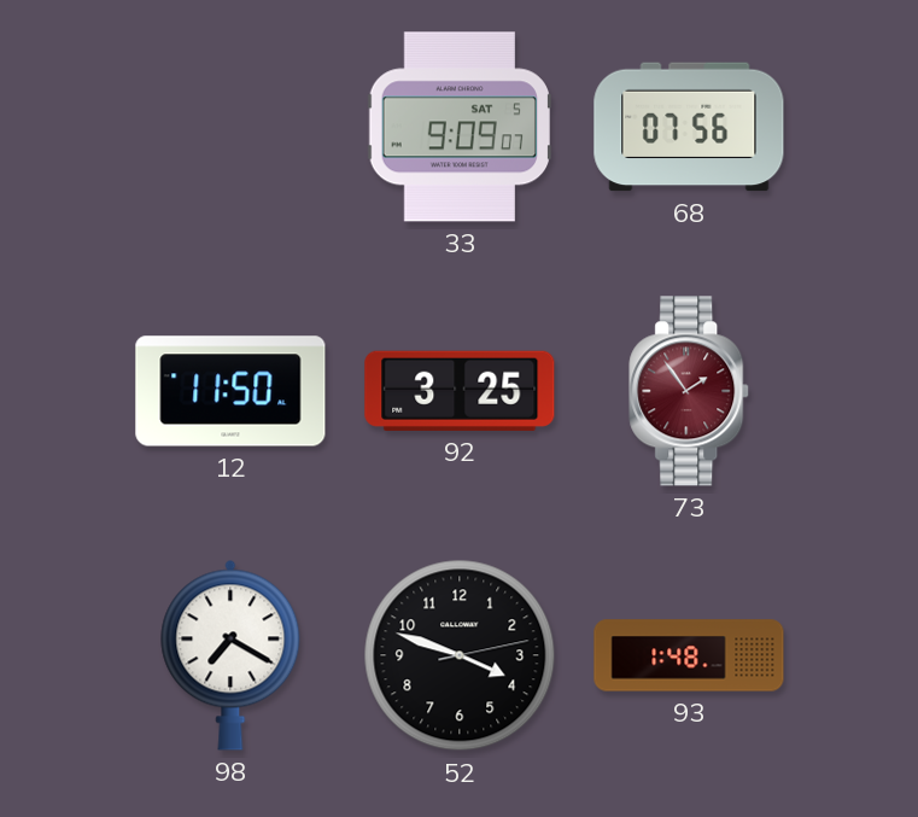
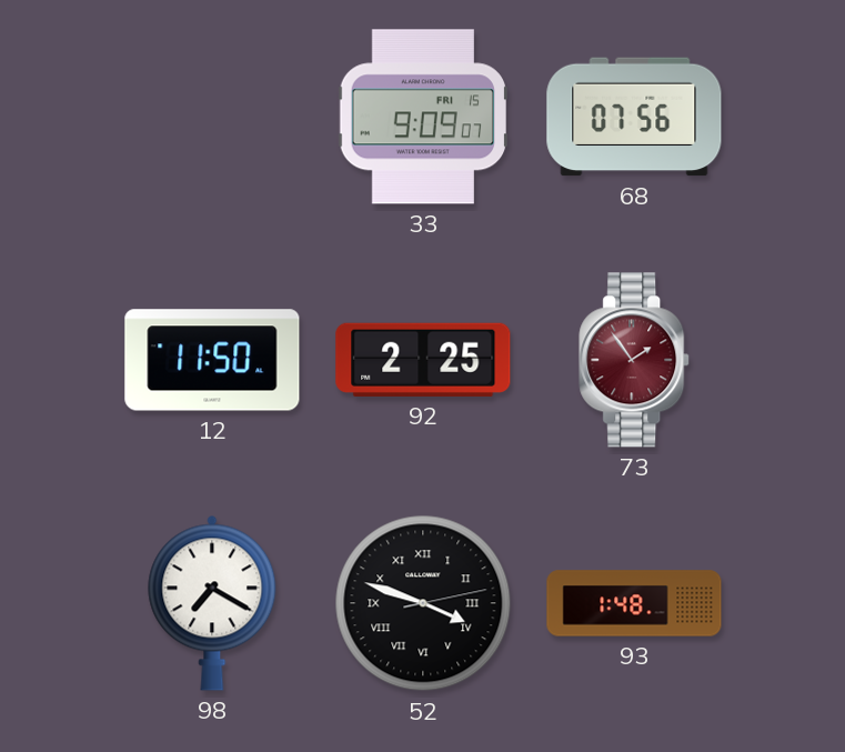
33 date: SAT 5 -> FRI 15 (422, 117)
92: 3:25 -> 2:25 (423, 360)
52 numerals: Arabic -> Roman (423, 603)
